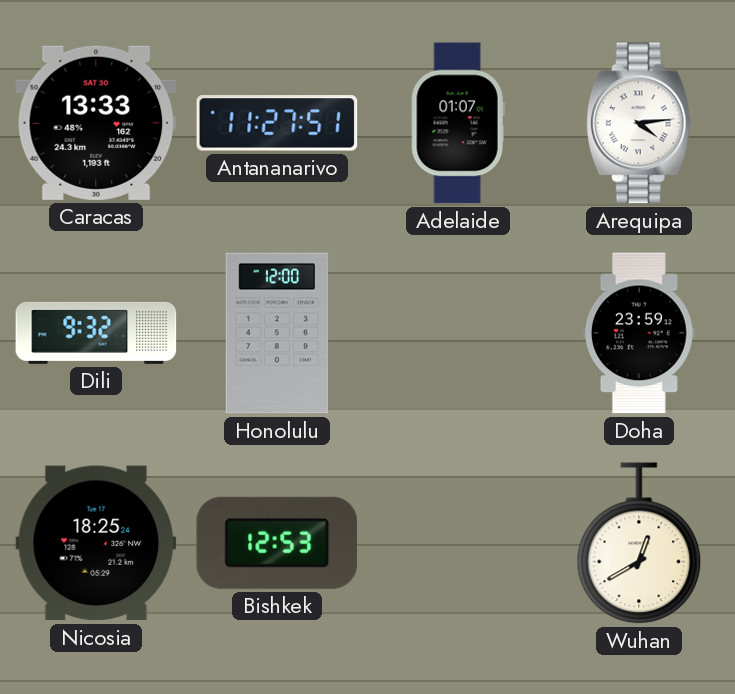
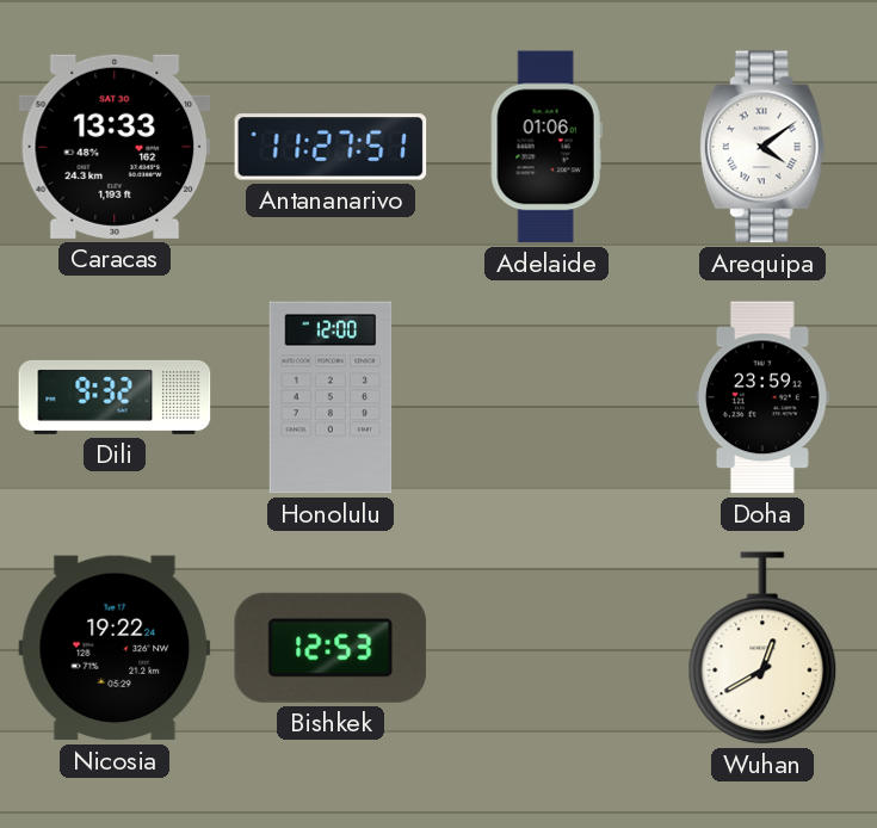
Adelaide: 01:07 -> 01:06 (546, 147)
Arequipa: 4:14 -> 4:09 (762, 147)
Nicosia: 18:25 -> 19:22 (115, 648)
